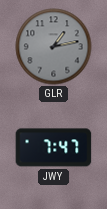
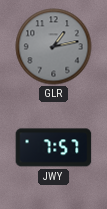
JWY: 7:47 -> 7:57 (54, 148)
